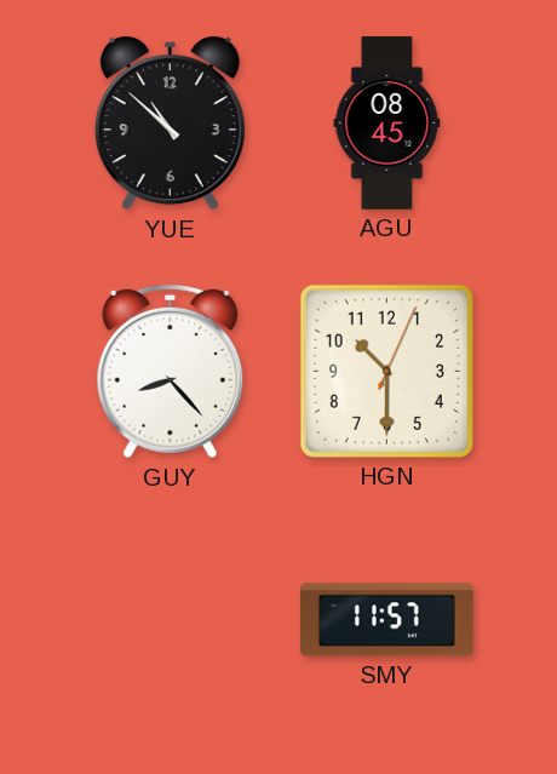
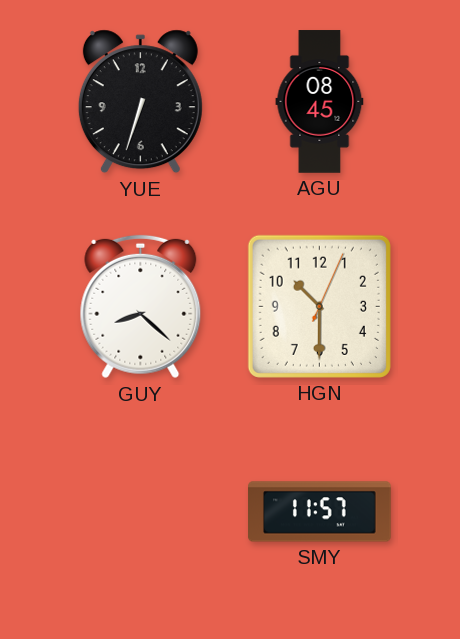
YUE: 10:52 -> 6:33 (140, 102)
GUY: 8:23 -> 8:22 (141, 307)
